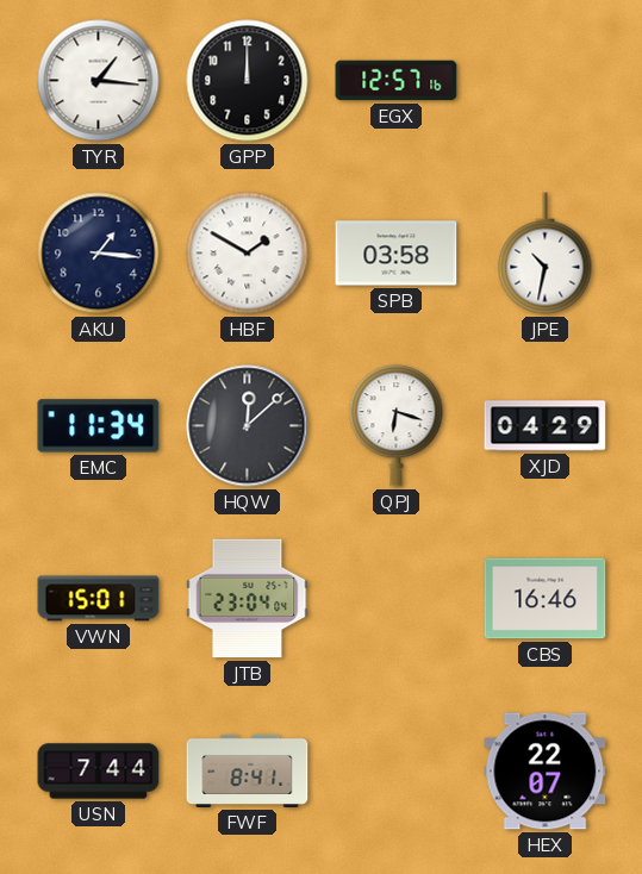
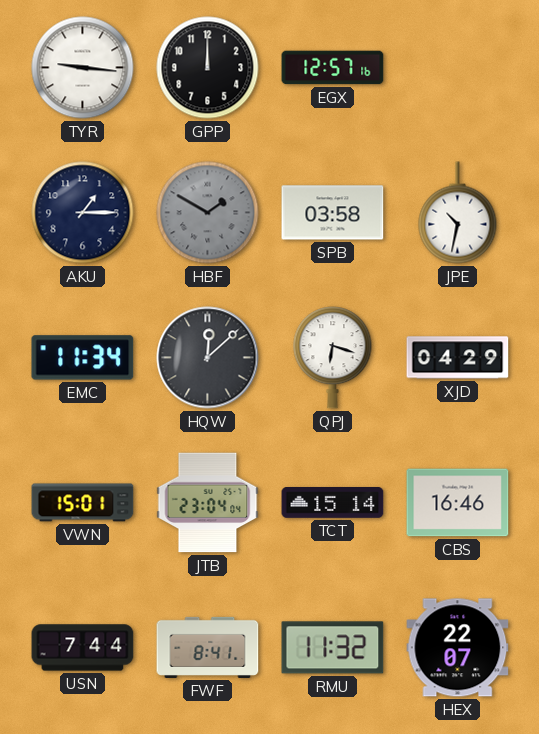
TYR: 1:16 -> 9:16 (83, 68)
AKU: 1:16 -> 1:15 (83, 213)
HBF dial: white -> grey (208, 213)
TCT: none -> 15:14 (333, 503)
RMU: none -> 11:32 (333, 648)
